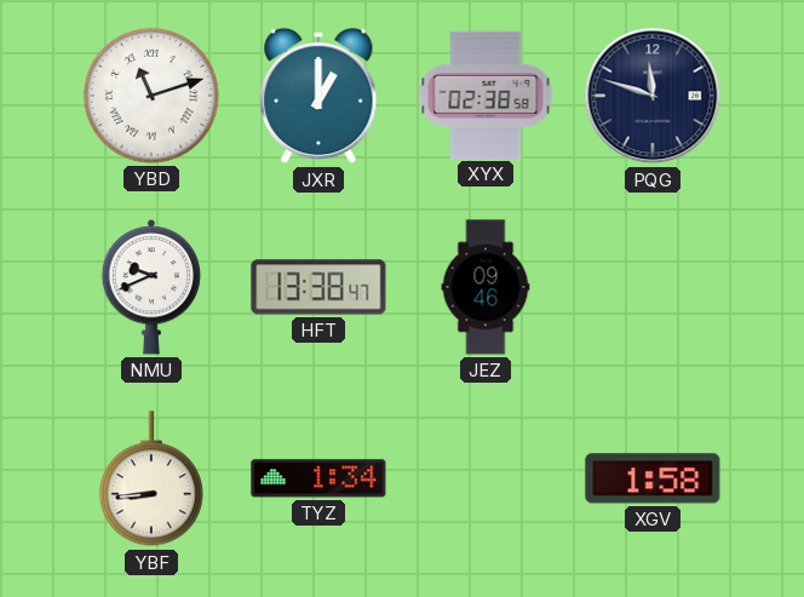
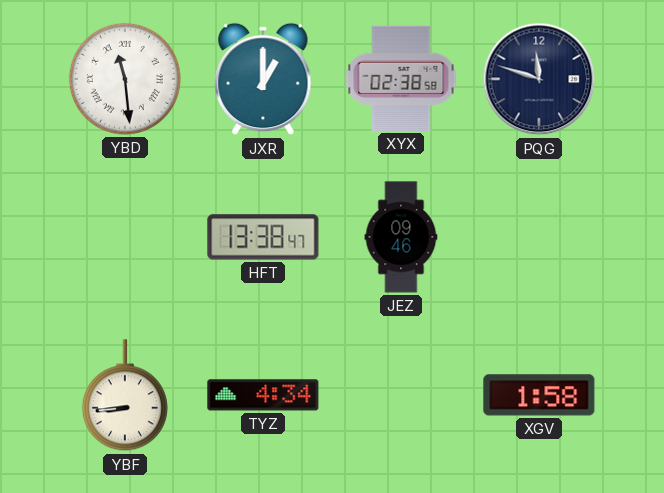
YBD: 11:12 -> 11:29 (125, 79)
NMU: 9:41 -> none (151, 287)
TYZ: 1:34 -> 4:34 (263, 395)
